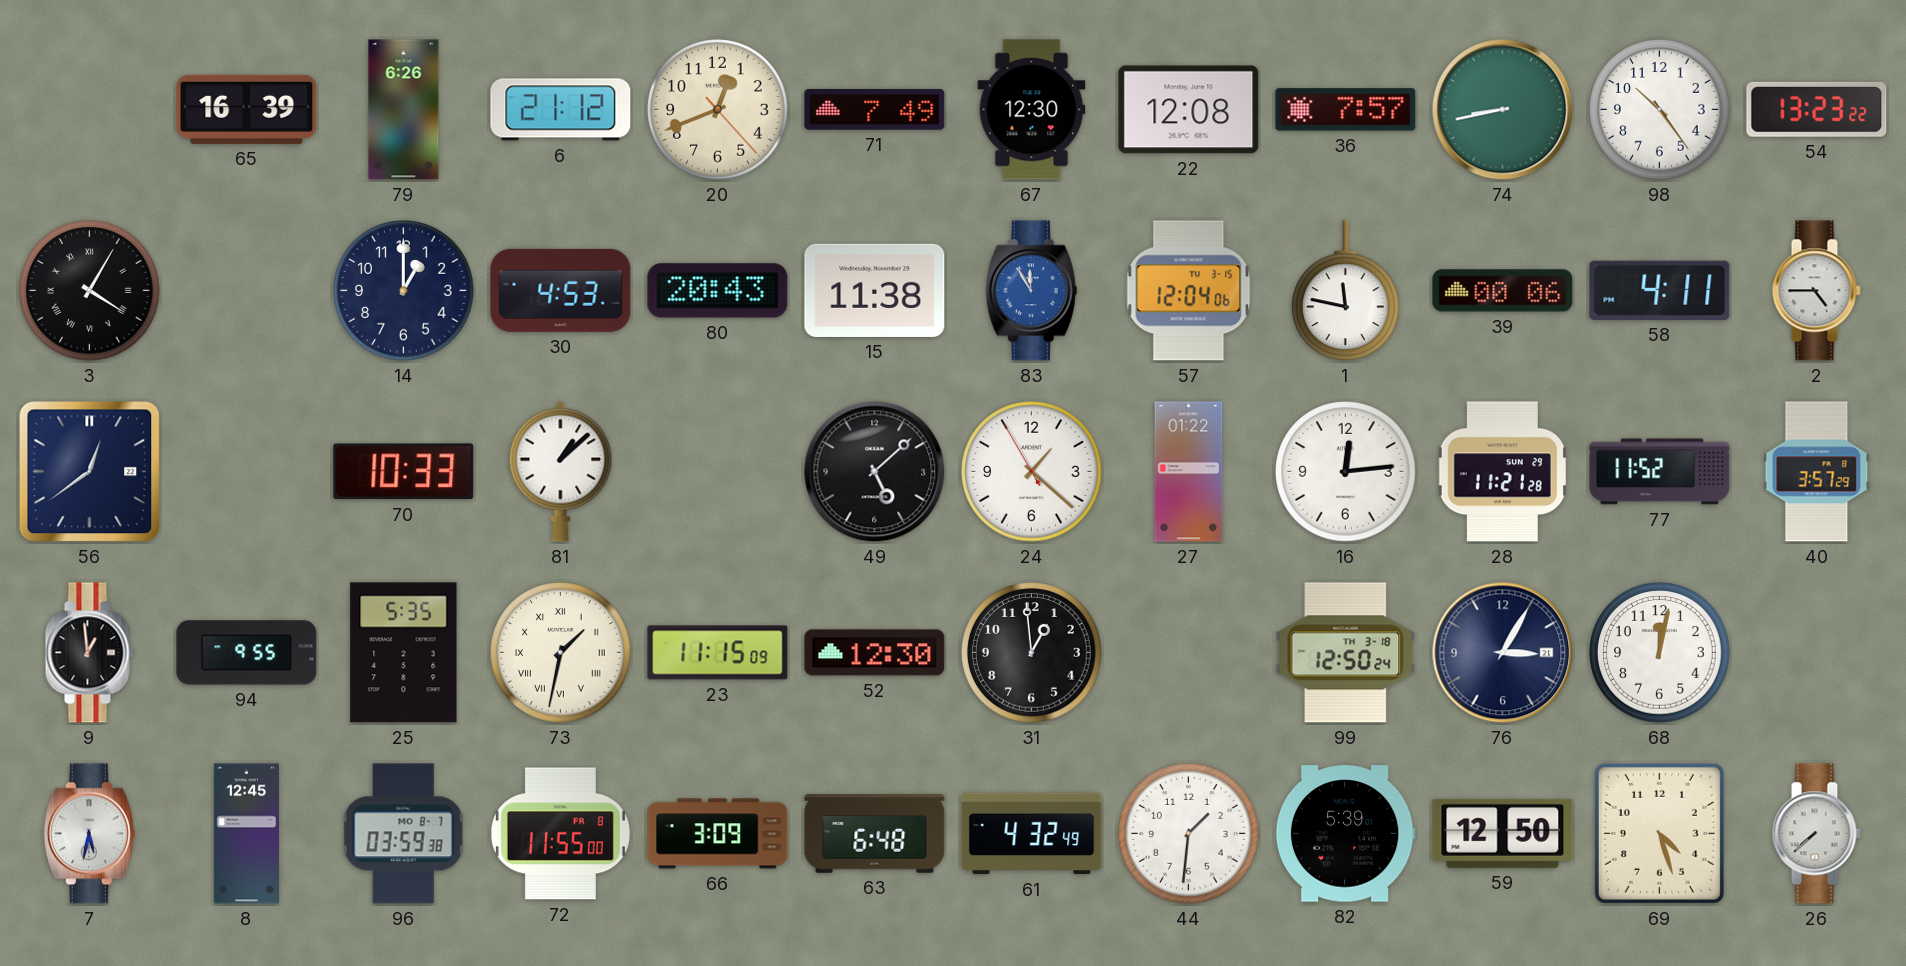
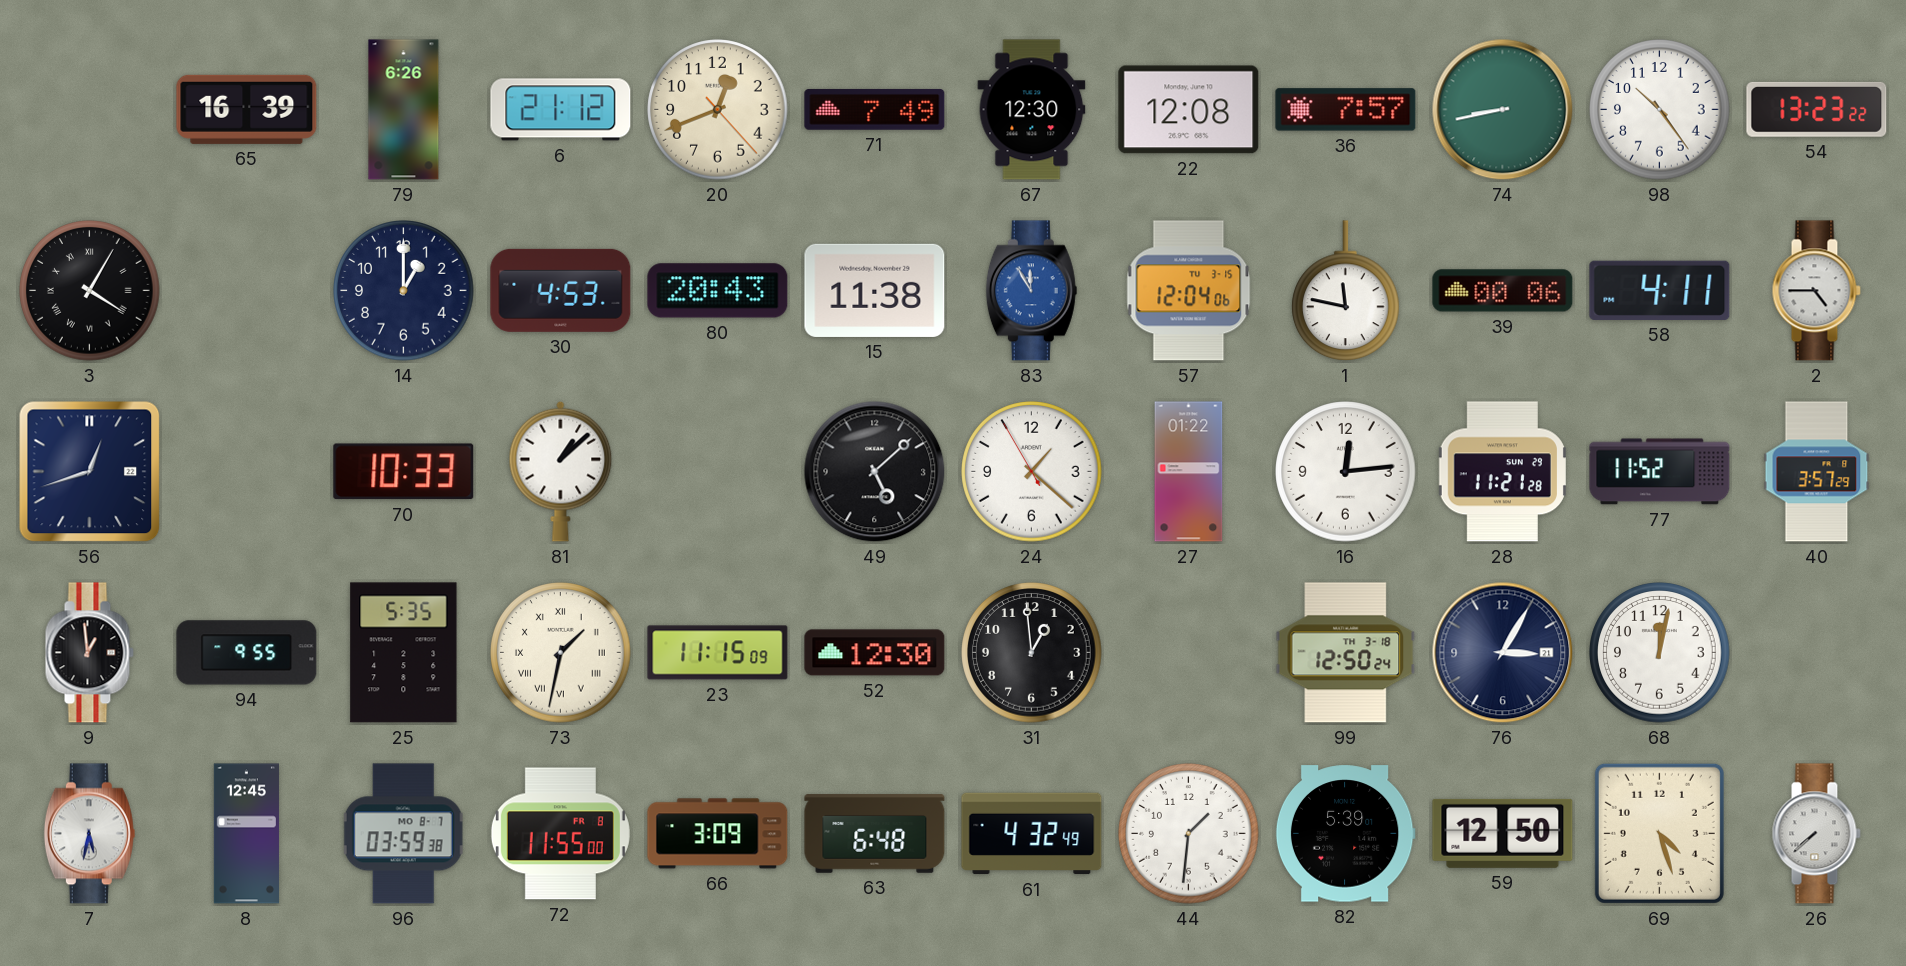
56: 12:39 -> 12:42 (90, 472)
